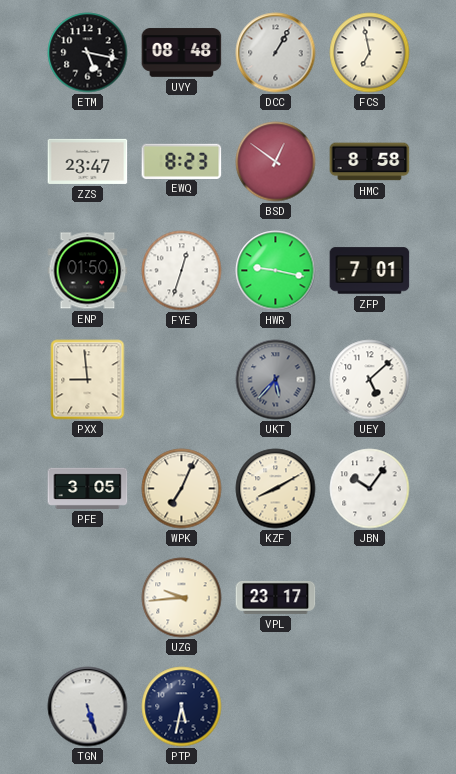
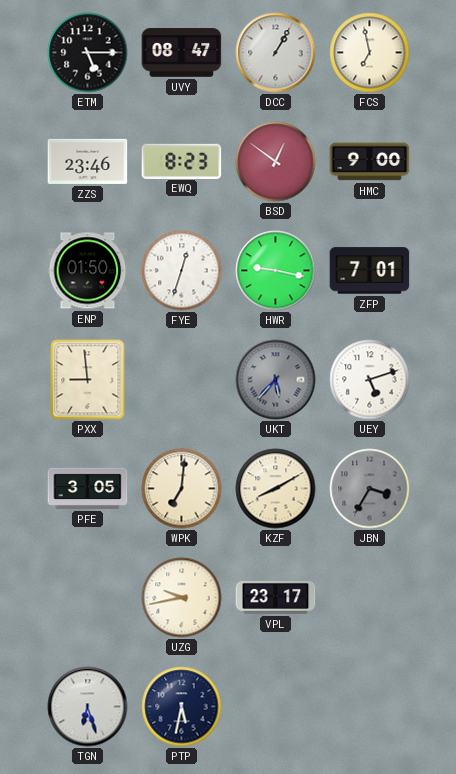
ETM: 5:17 -> 5:15 (88, 53)
UVY: 08:48 -> 08:47 (182, 53)
ZZS: 23:47 -> 23:46 (88, 161)
HMC: 8:58 -> 9:00 (370, 162)
UEY: 5:08 -> 5:12 (370, 380)
WPK: 7:04 -> 7:01 (182, 489)
JBN: 10:06 -> 3:35 (370, 489)
JBN dial: white -> grey (370, 489)
UZG: 9:44 -> 9:43 (182, 598)
TGN: 5:27 -> 6:27 (88, 707)
